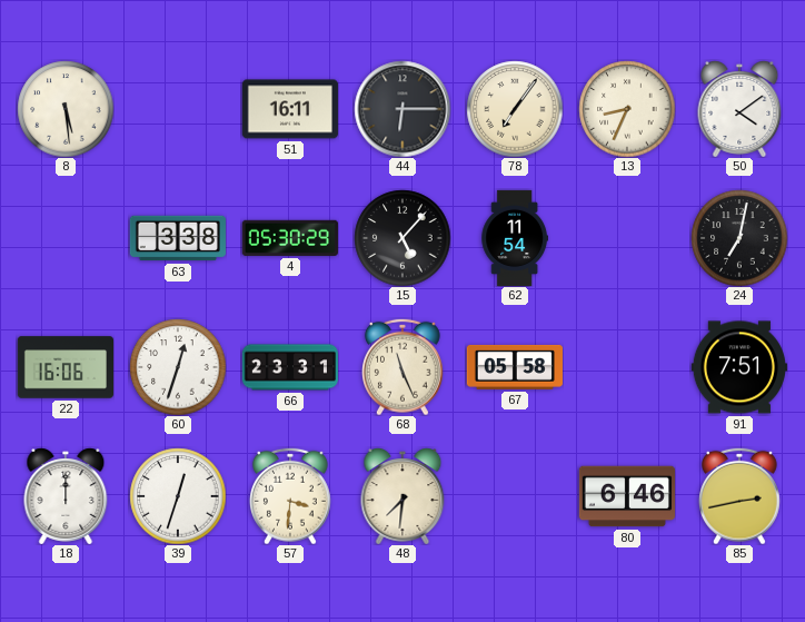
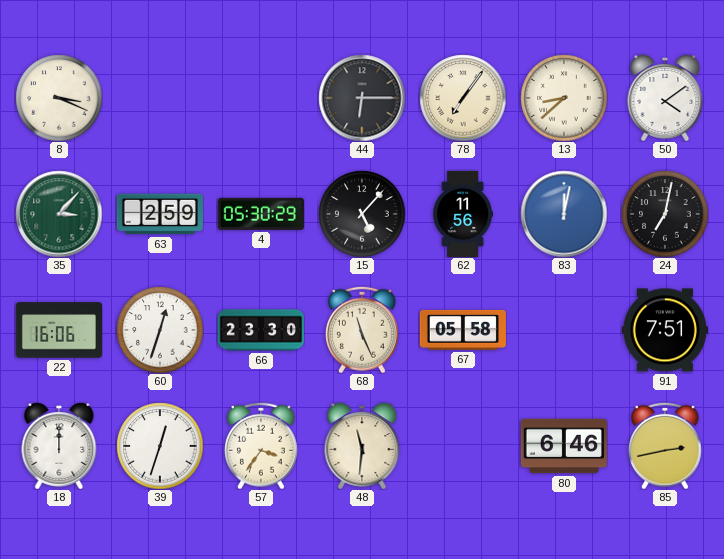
8: 5:29 -> 3:19 (59, 98)
51: 16:11 -> none (290, 109)
13: 8:34 -> 8:38 (564, 98)
35: none -> 3:07 (59, 214)
63: 3:38 -> 2:59 (160, 214)
62: 11:54 -> 11:56 (462, 213)
83: none -> 12:02 (564, 214)
66: 23:31 -> 23:30 (260, 330)
57: 3:31 -> 3:36 (262, 446)
48: 7:31 -> 11:31 (362, 446)
